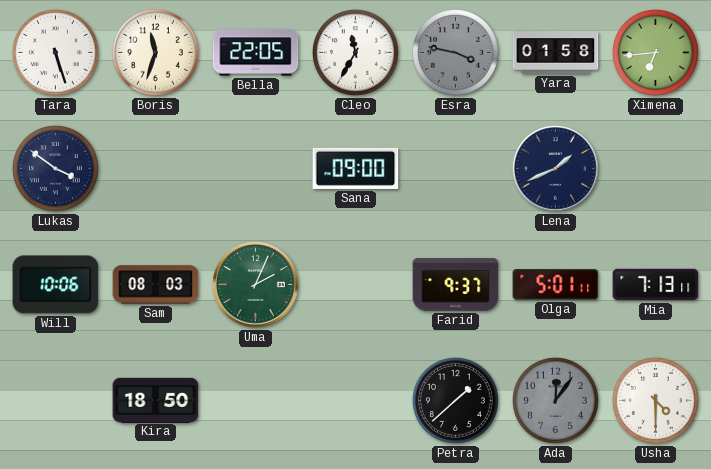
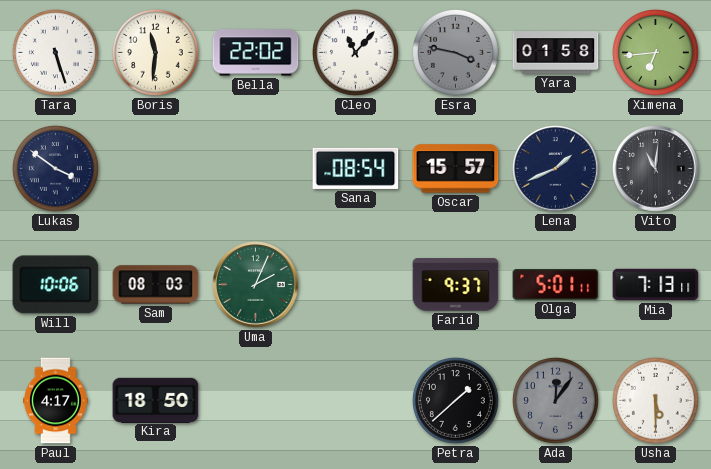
Boris: 11:33 -> 11:31 (155, 52)
Bella: 22:05 -> 22:02 (256, 53)
Cleo: 11:35 -> 11:07 (355, 52)
Sana: 09:00 -> 08:54 (356, 168)
Oscar: none -> 15:57 (456, 169)
Vito: none -> 11:01 (656, 169)
Paul: none -> 4:17 (56, 401)
Usha: 4:30 -> 5:30 (655, 400)
